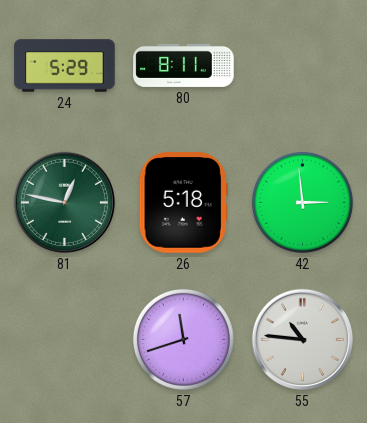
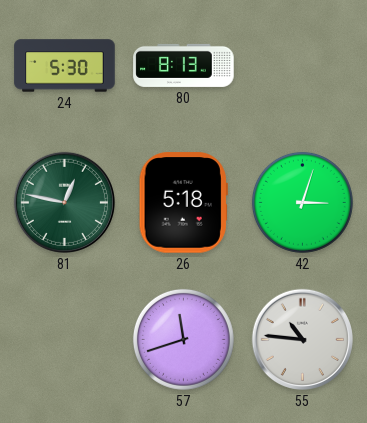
24: 5:29 -> 5:30 (65, 66)
80: 8:11 -> 8:13 (184, 65)
42: 2:59 -> 3:03 (302, 202)
